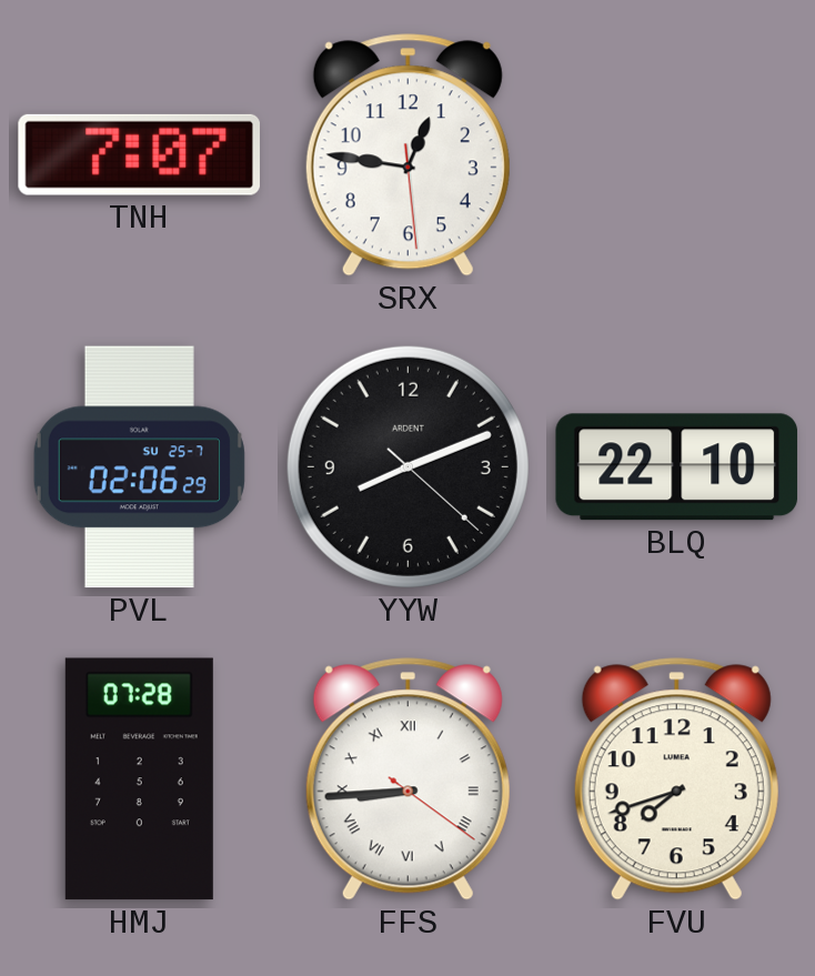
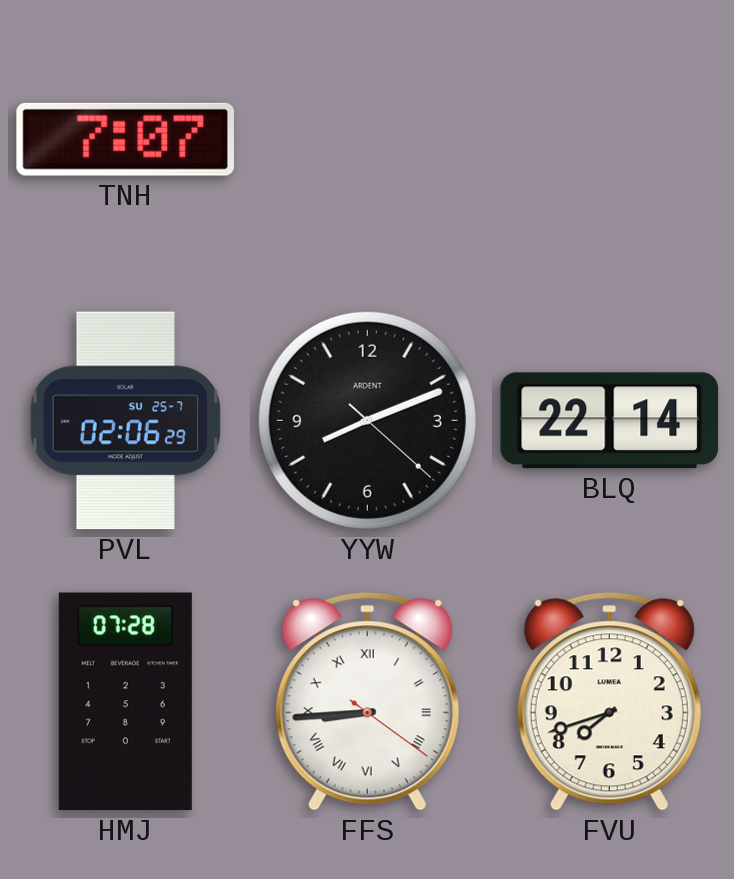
SRX: 12:46 -> none (407, 155)
BLQ: 22:10 -> 22:14 (610, 421)
